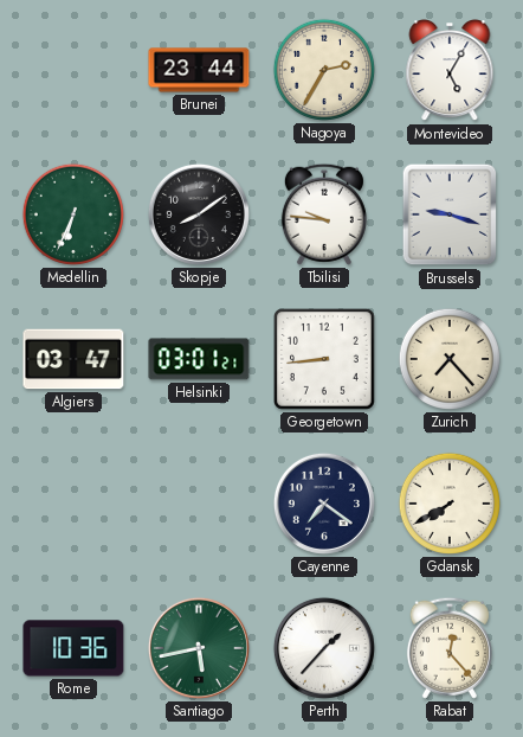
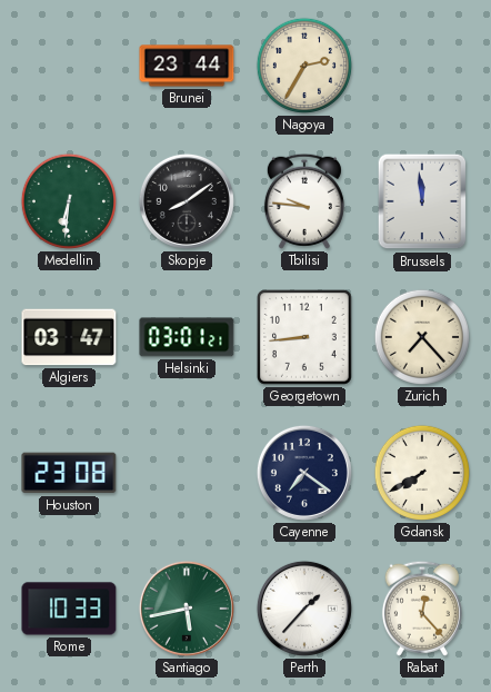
Montevideo: 5:05 -> none (450, 71)
Medellin: 6:34 -> 6:31 (69, 201)
Brussels: 9:18 -> 11:59 (422, 201)
Houston: none -> 23:08 (69, 473)
Rome: 10:36 -> 10:33 (69, 609)
